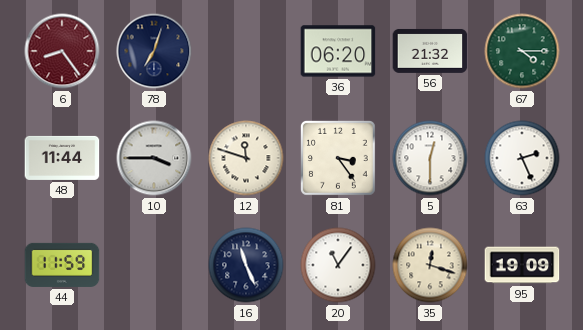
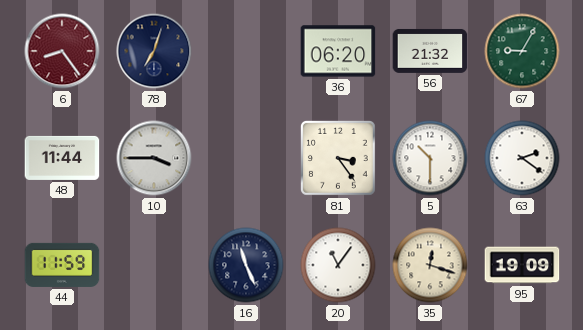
67: 4:15 -> 9:05 (522, 51)
12: 11:48 -> none (246, 158)
5: 12:30 -> 10:30 (430, 158)
63: 2:26 -> 2:21 (522, 158)
